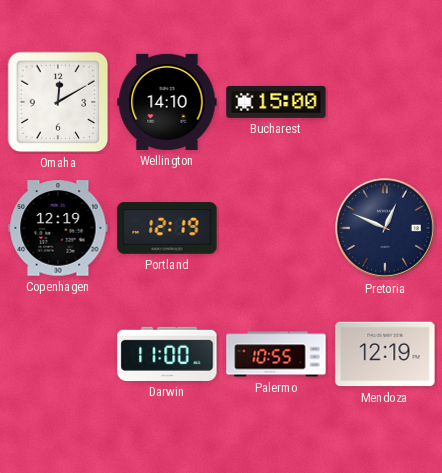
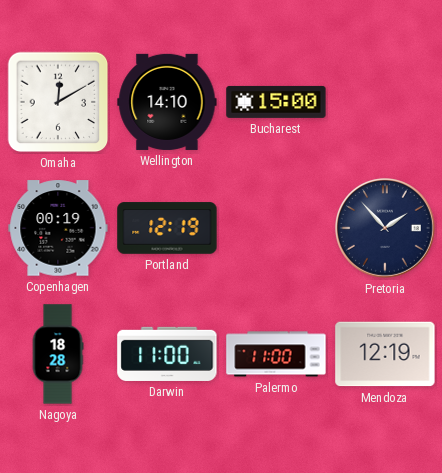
Copenhagen: 12:19 -> 00:19 (58, 228)
Pretoria: 12:49 -> 1:53 (385, 228)
Nagoya: none -> 18:28 (58, 354)
Palermo: 10:55 -> 11:00 (276, 354)
